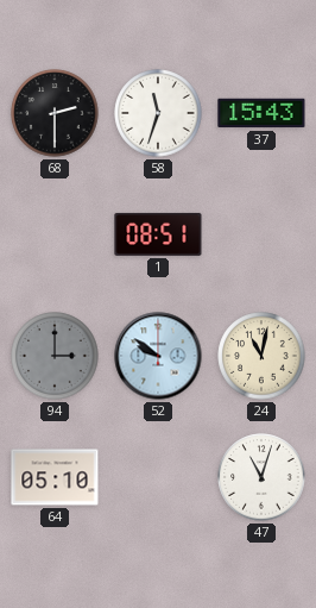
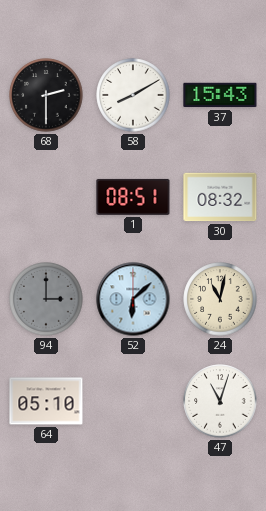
58: 11:33 -> 8:10 (133, 95)
30: none -> 08:32 (220, 197)
52: 9:51 -> 6:08 (133, 299)
